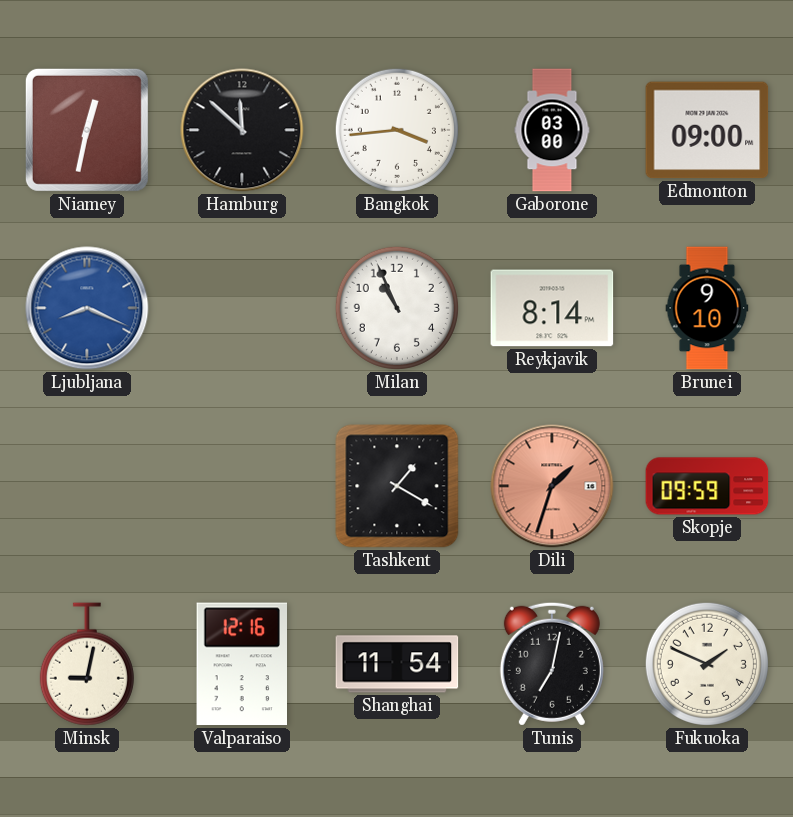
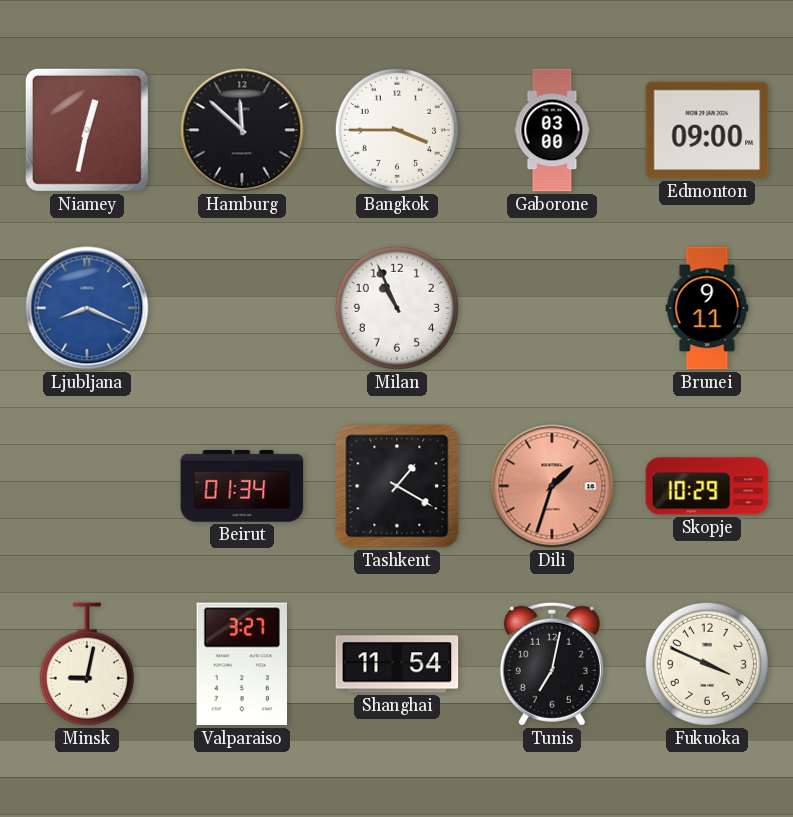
Bangkok: 3:44 -> 3:45 (397, 130)
Reykjavik: 8:14 -> none (552, 308)
Brunei: 9:10 -> 9:11 (707, 308)
Beirut: none -> 01:34 (242, 486)
Skopje: 09:59 -> 10:29 (707, 486)
Valparaiso: 12:16 -> 3:27 (241, 664)
Fukuoka: 1:49 -> 3:49 (707, 664)
